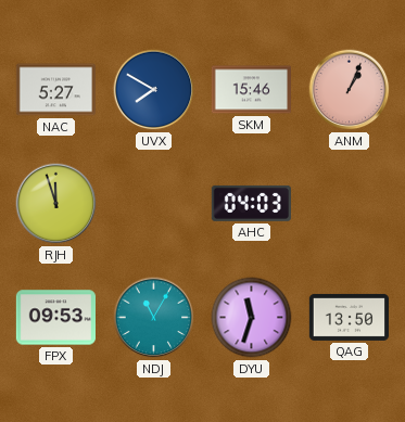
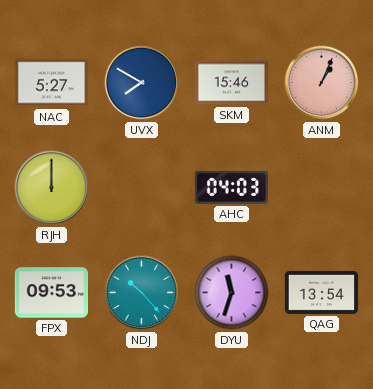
RJH: 11:57 -> 12:00 (52, 188)
NDJ: 11:05 -> 10:23 (142, 293)
QAG: 13:50 -> 13:54 (321, 292)
